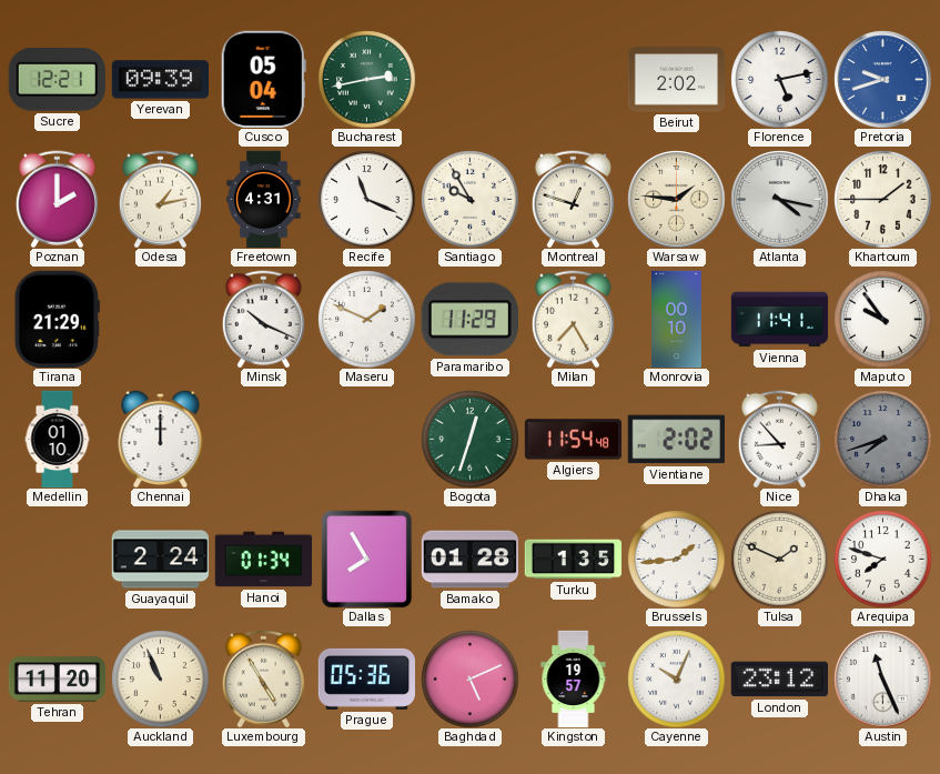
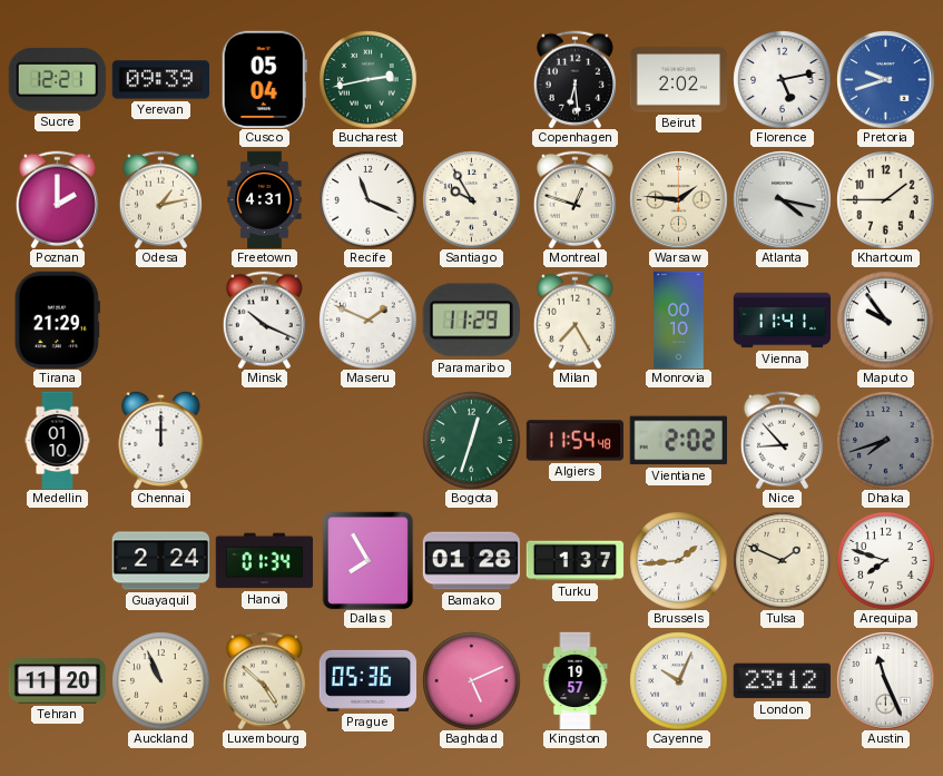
Copenhagen: none -> 6:29 (574, 79)
Turku: 1:35 -> 1:37 (574, 561)
Luxembourg: 4:55 -> 4:52 (264, 680)
